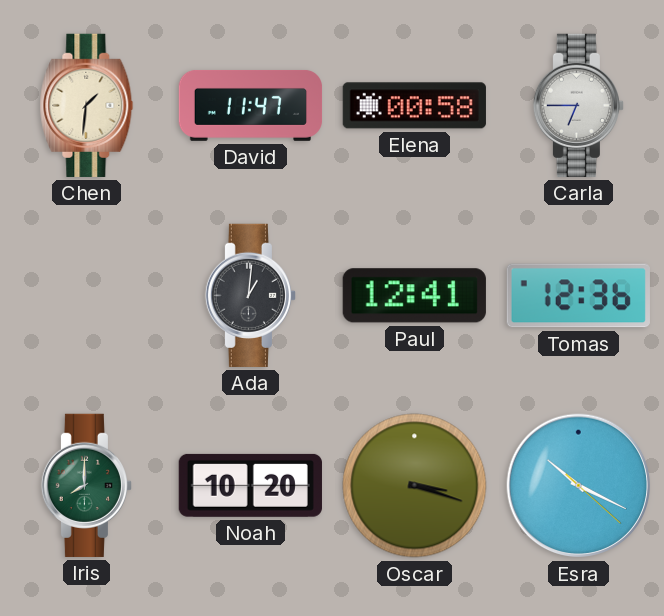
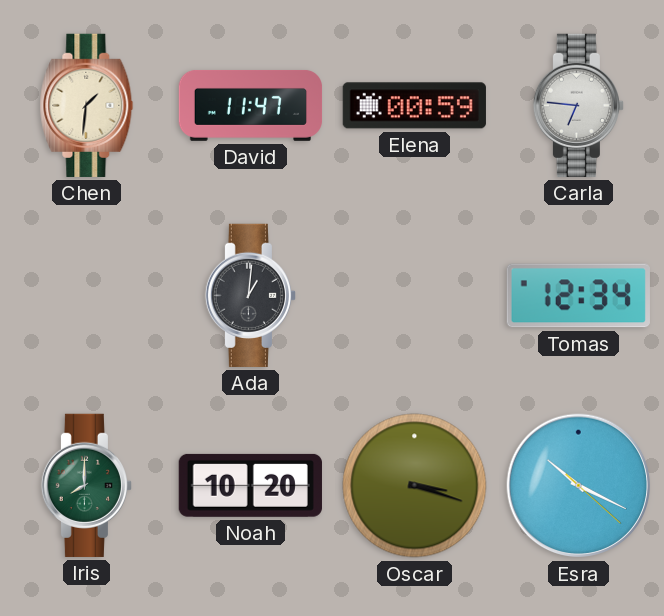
Elena: 00:58 -> 00:59 (414, 106)
Carla: 6:45 -> 6:46 (578, 105)
Paul: 12:41 -> none (414, 296)
Tomas: 12:36 -> 12:34 (578, 296)
